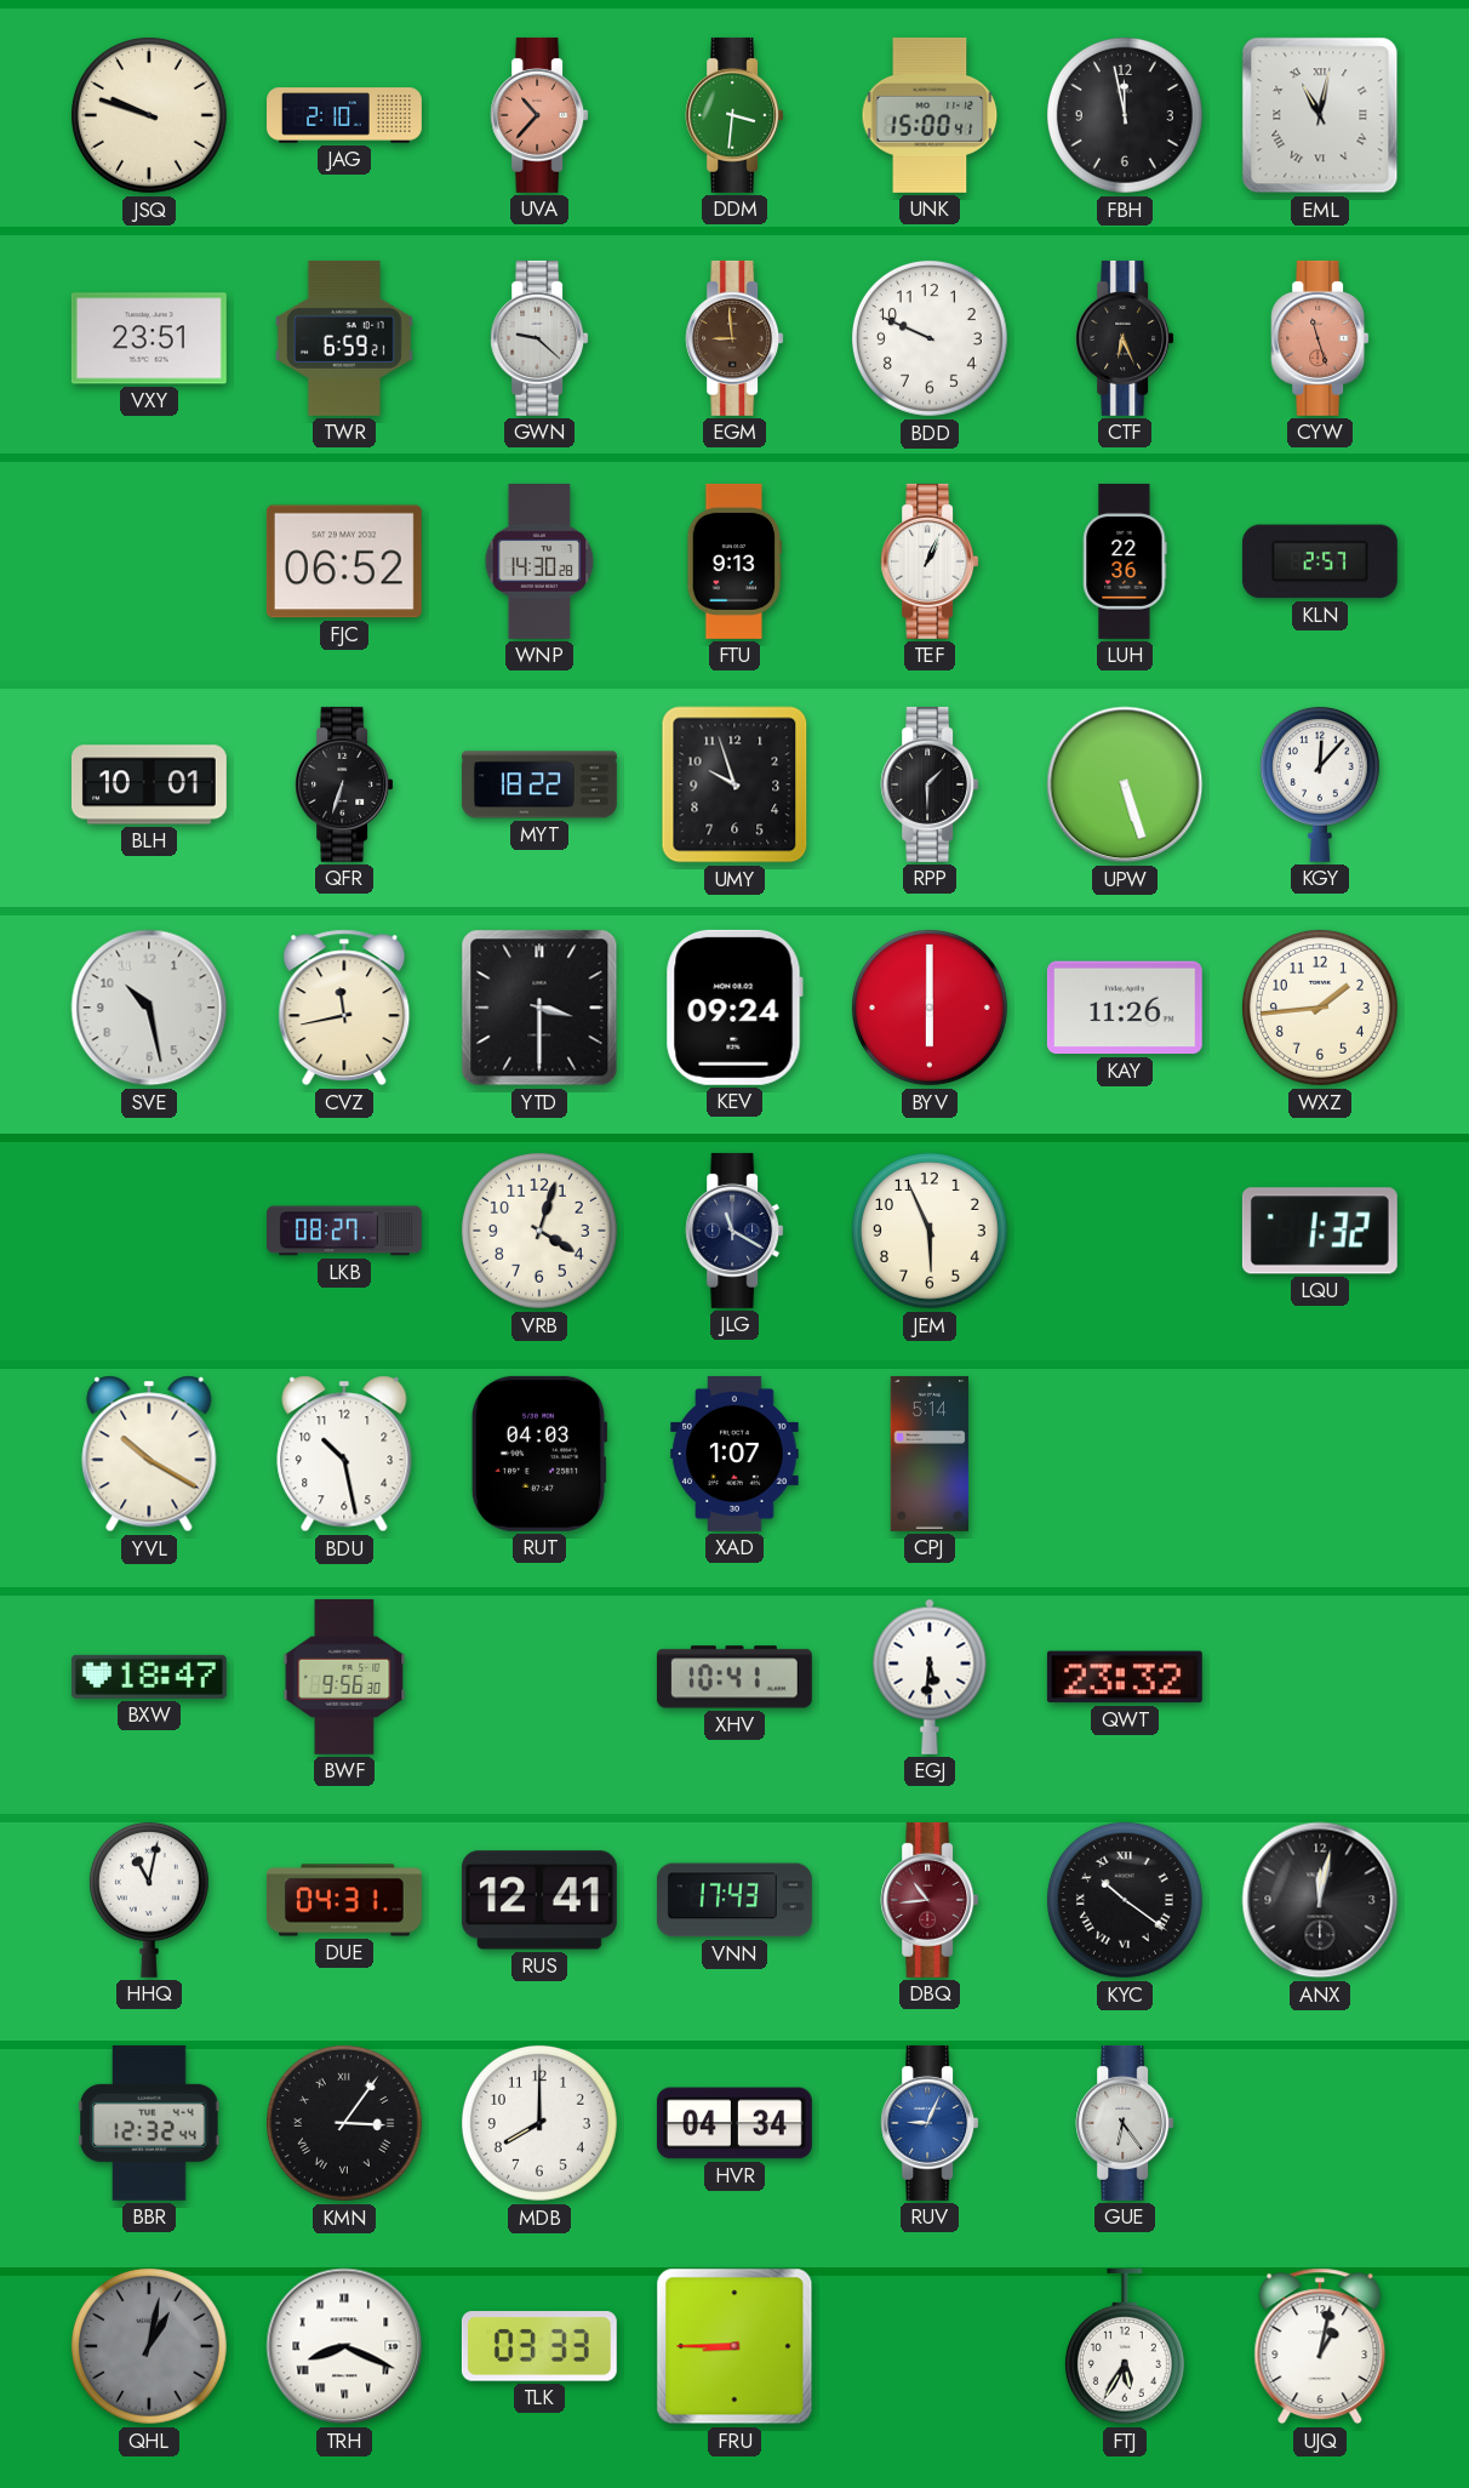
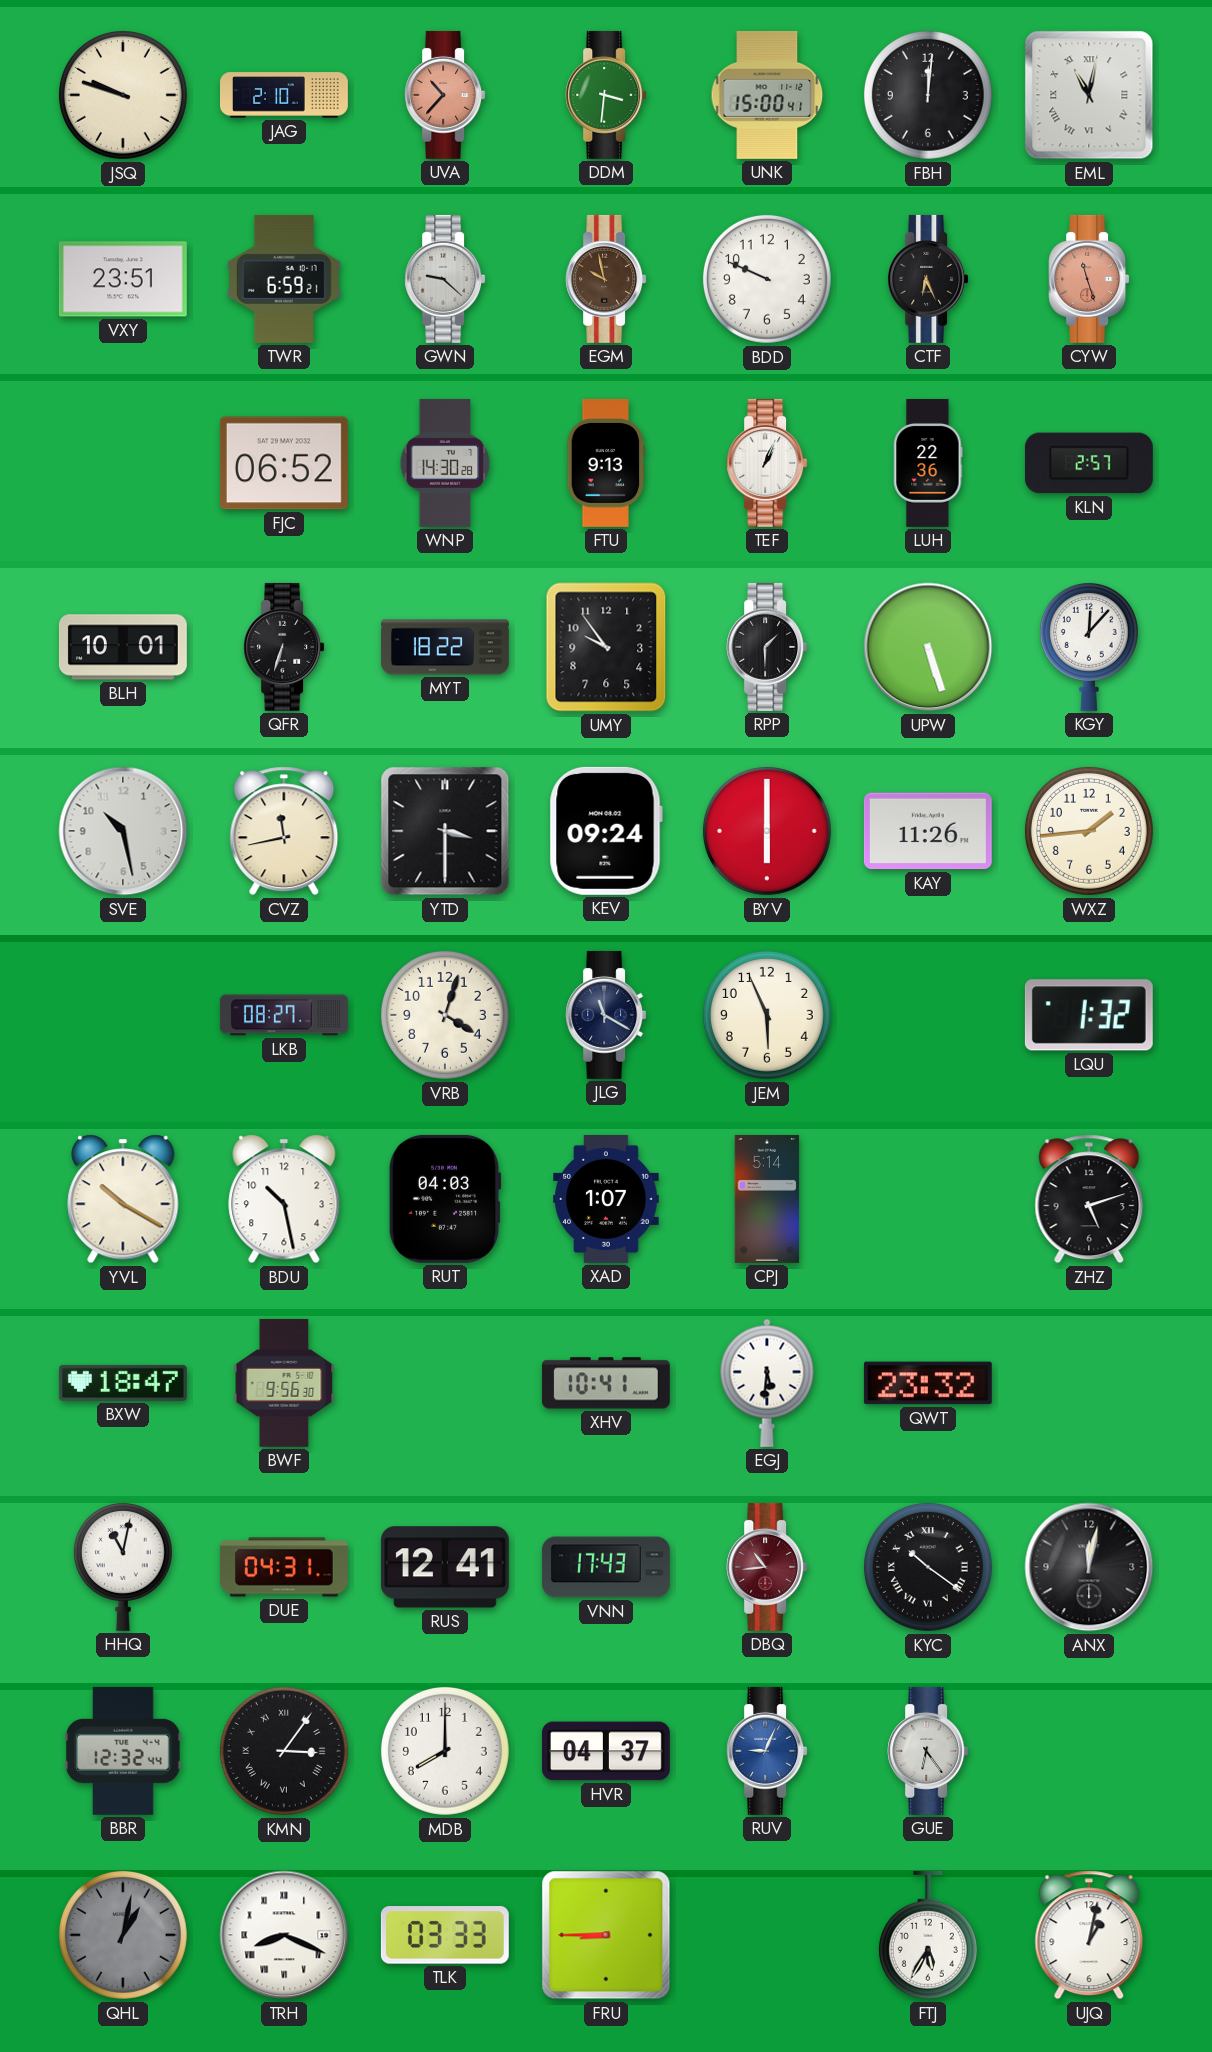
FBH: 11:58 -> 12:01 (928, 95)
EGM: 8:59 -> 9:58 (606, 279)
UMY: 9:57 -> 9:54 (606, 647)
ZHZ: none -> 5:12 (1089, 1199)
HVR: 04:34 -> 04:37 (606, 1751)
